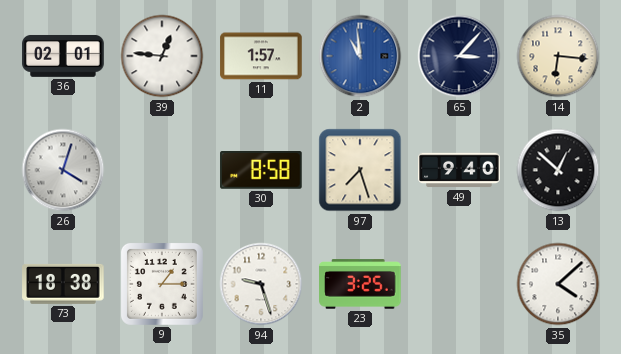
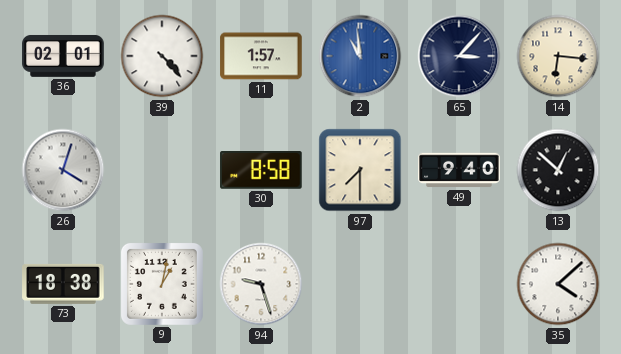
39: 12:46 -> 4:23 (162, 56)
97: 7:27 -> 7:30 (360, 170)
9: 1:15 -> 1:02 (162, 284)
23: 3:25 -> none (360, 284)
